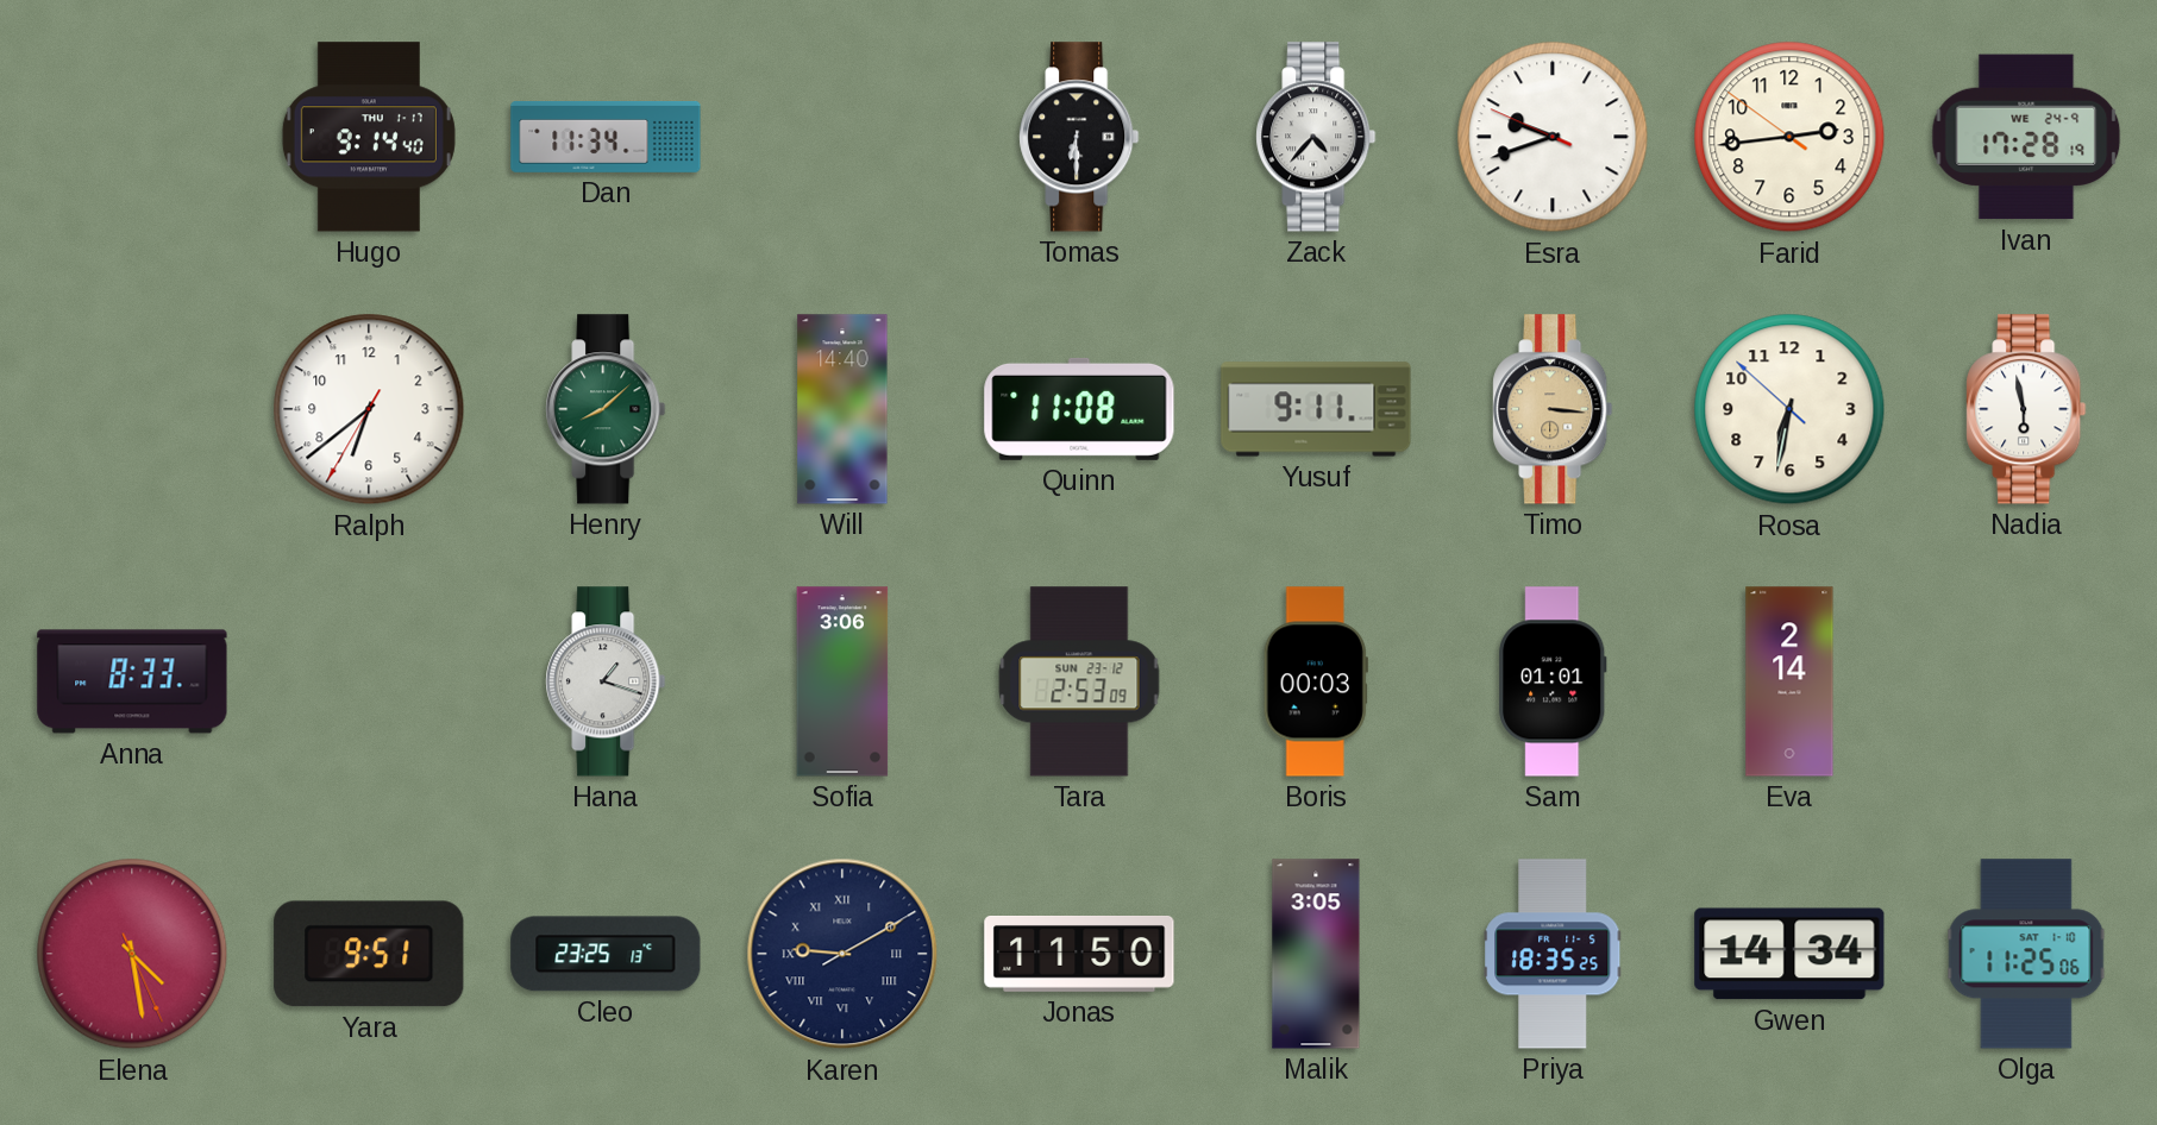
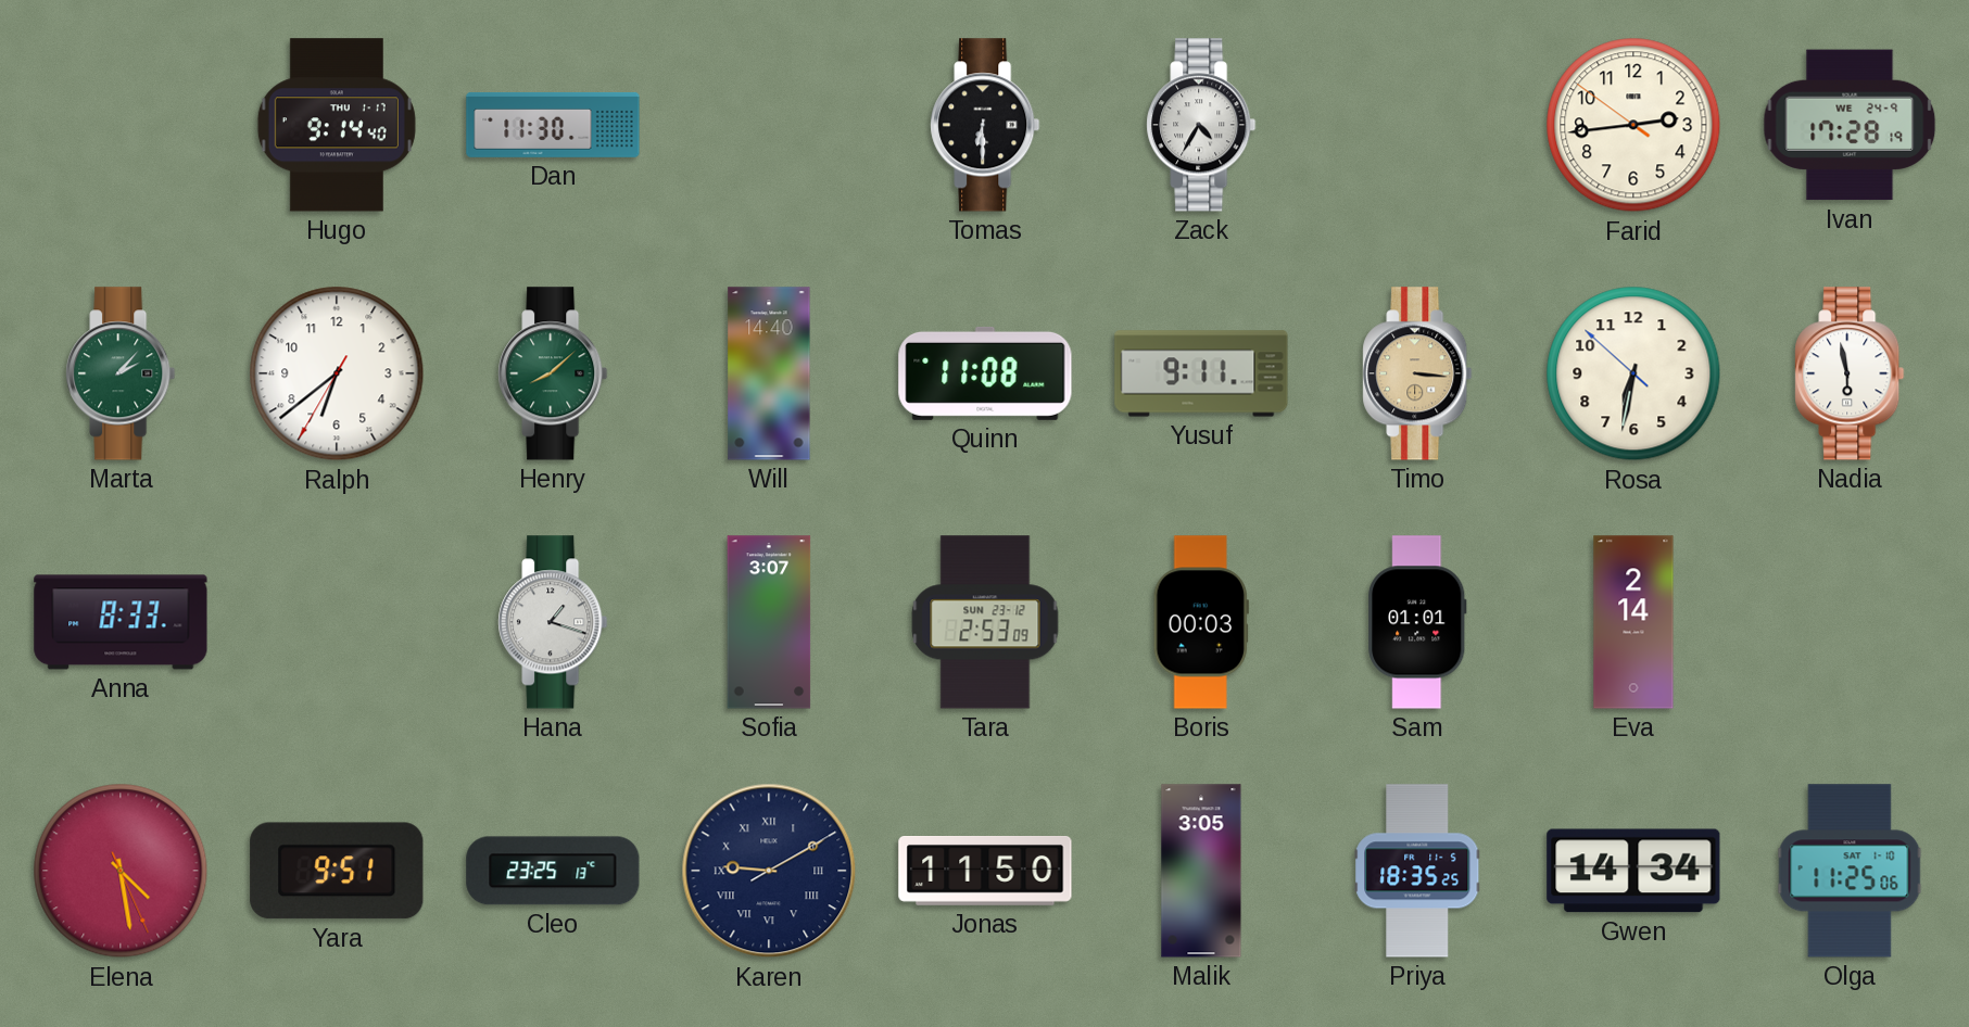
Dan: 11:34 -> 11:30 (553, 125)
Zack: 4:37 -> 4:35 (1201, 125)
Esra: 9:41 -> none (1553, 137)
Marta: none -> 2:07 (121, 373)
Sofia: 3:06 -> 3:07 (769, 622)
